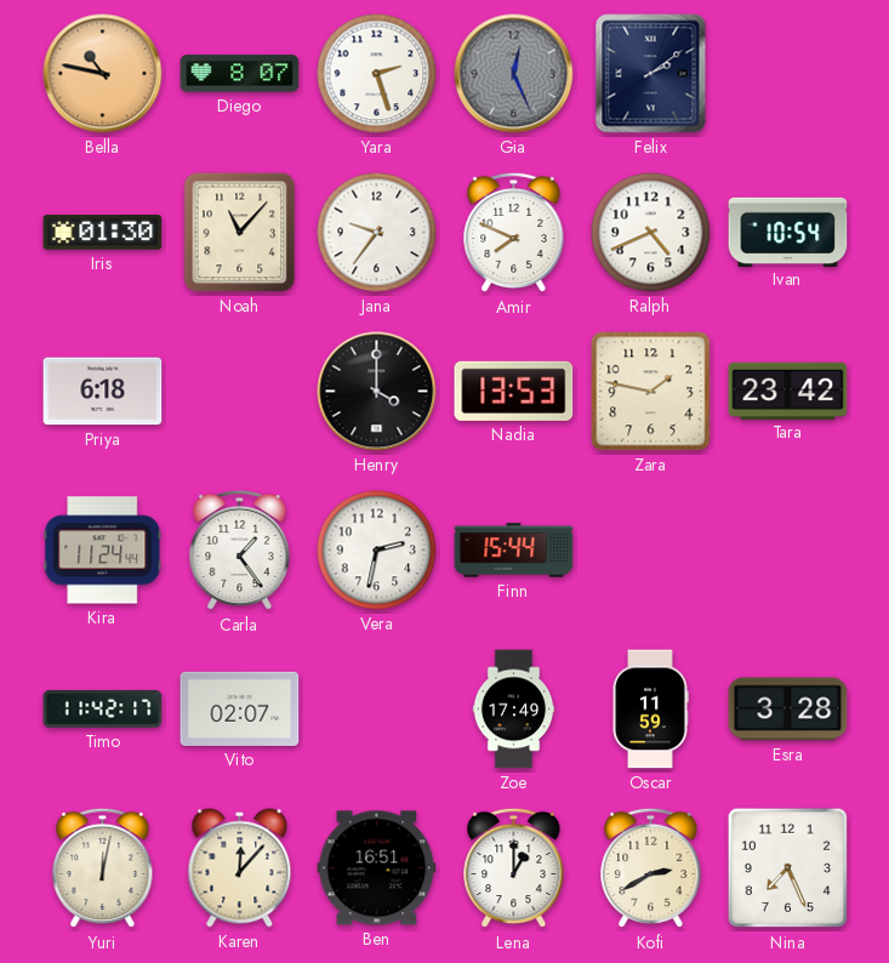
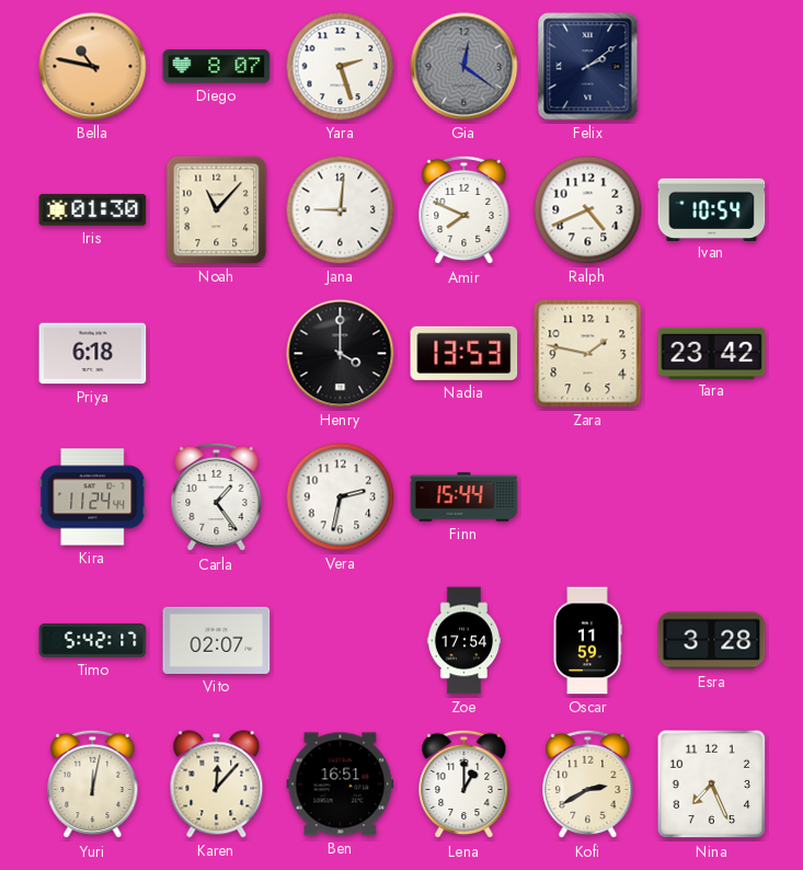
Gia: 12:26 -> 12:21 (464, 67)
Jana: 9:36 -> 9:01 (341, 210)
Timo: 11:42 -> 5:42 (93, 641)
Zoe: 17:49 -> 17:54 (464, 641)
